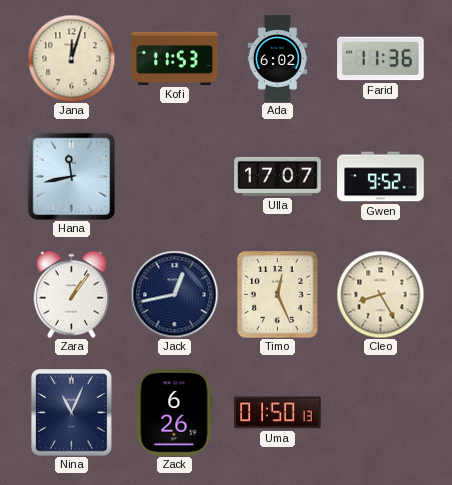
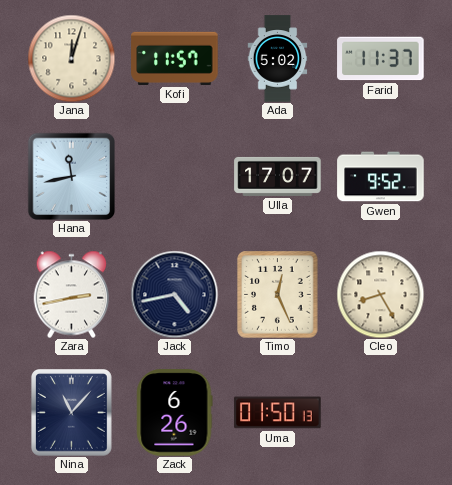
Kofi: 11:53 -> 11:57 (175, 58)
Ada: 6:02 -> 5:02 (278, 59)
Farid: 11:36 -> 11:37 (381, 59)
Zara: 1:06 -> 2:43 (72, 294)
Jack: 12:43 -> 4:43 (174, 294)
Nina: 11:04 -> 11:07 (72, 413)
